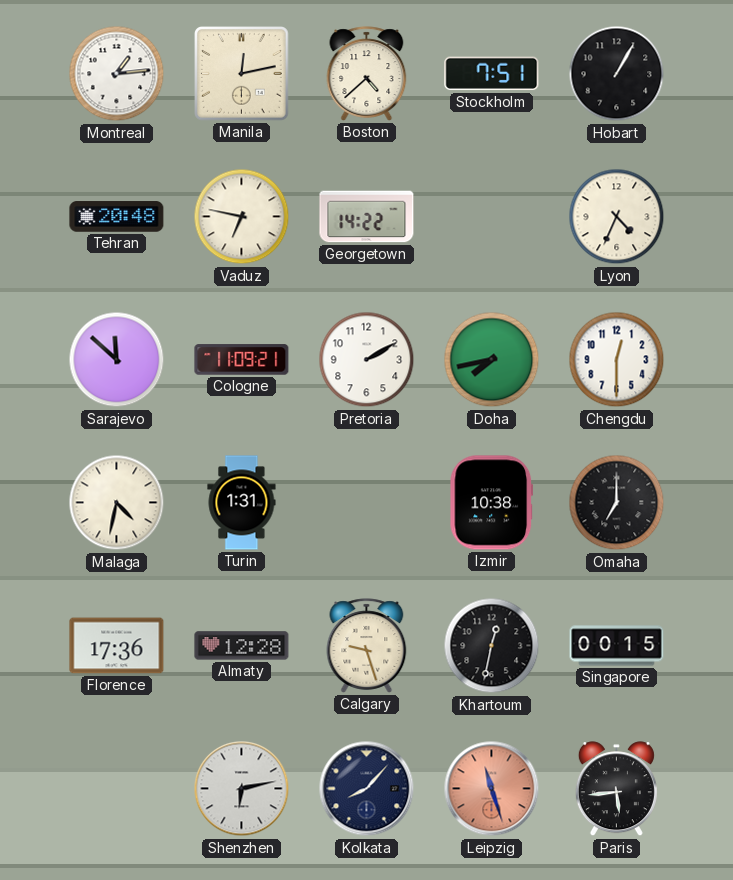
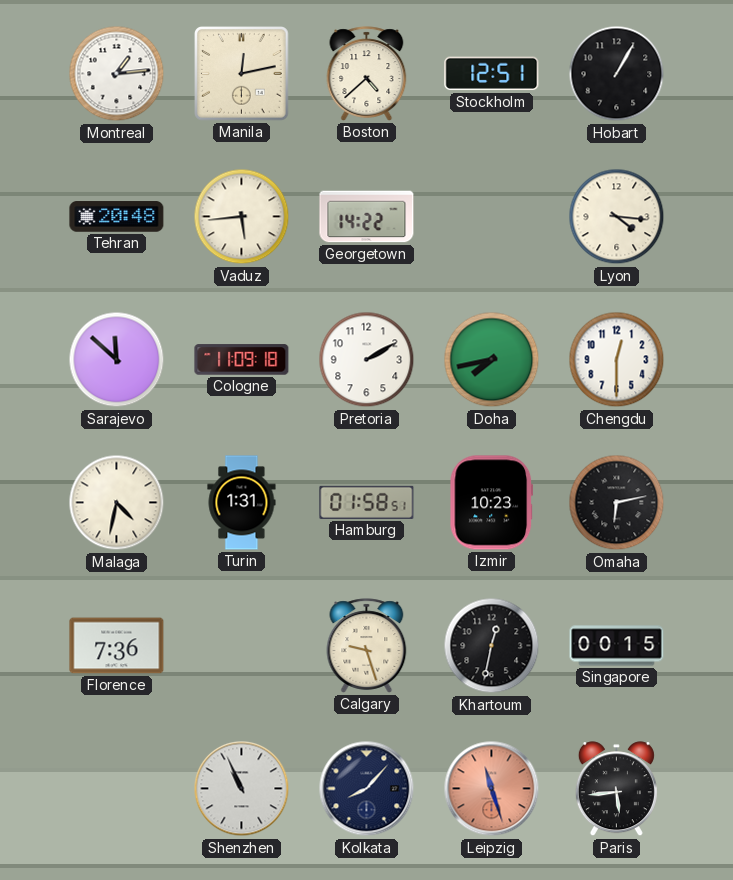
Stockholm: 7:51 -> 12:51 (492, 74)
Vaduz: 6:47 -> 5:44 (242, 217)
Lyon: 4:34 -> 4:16 (617, 217)
Cologne: 11:09:21 -> 11:09:18 (242, 360)
Hamburg: none -> 01:58 (367, 502)
Izmir: 10:38 -> 10:23 (492, 503)
Omaha: 7:00 -> 6:13 (617, 503)
Florence: 17:36 -> 7:36 (117, 646)
Almaty: 12:28 -> none (242, 646)
Shenzhen: 6:13 -> 10:56 (242, 789)
